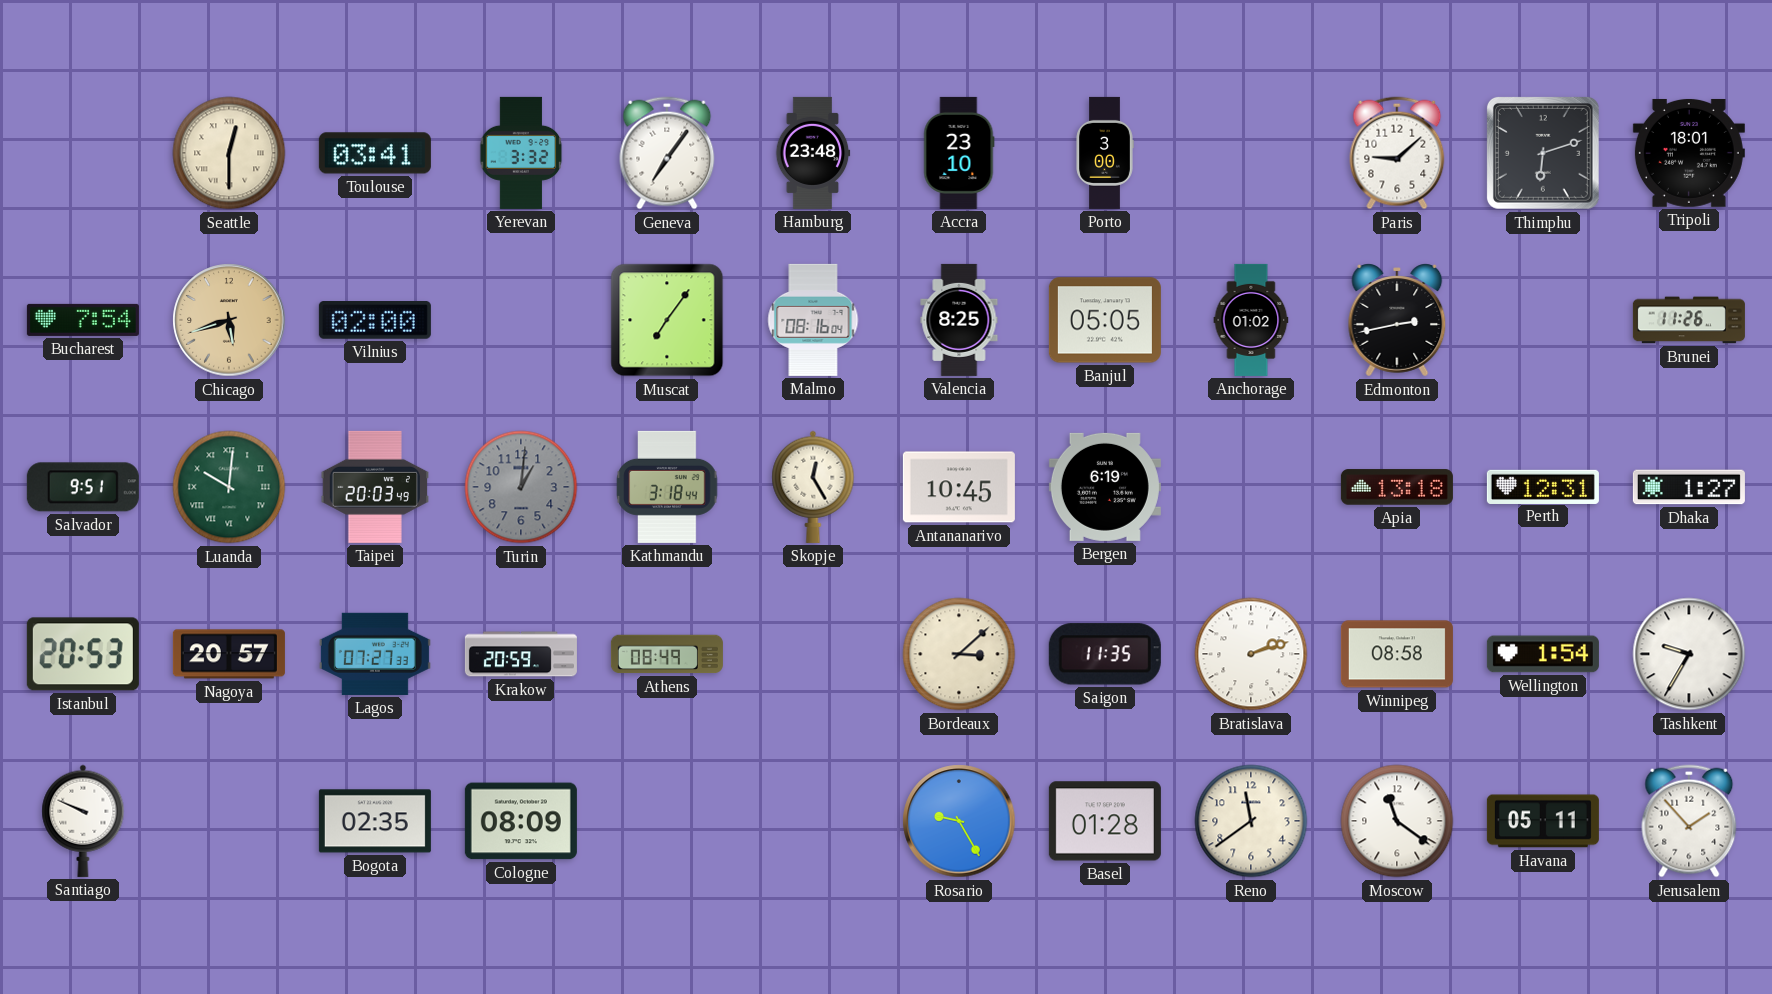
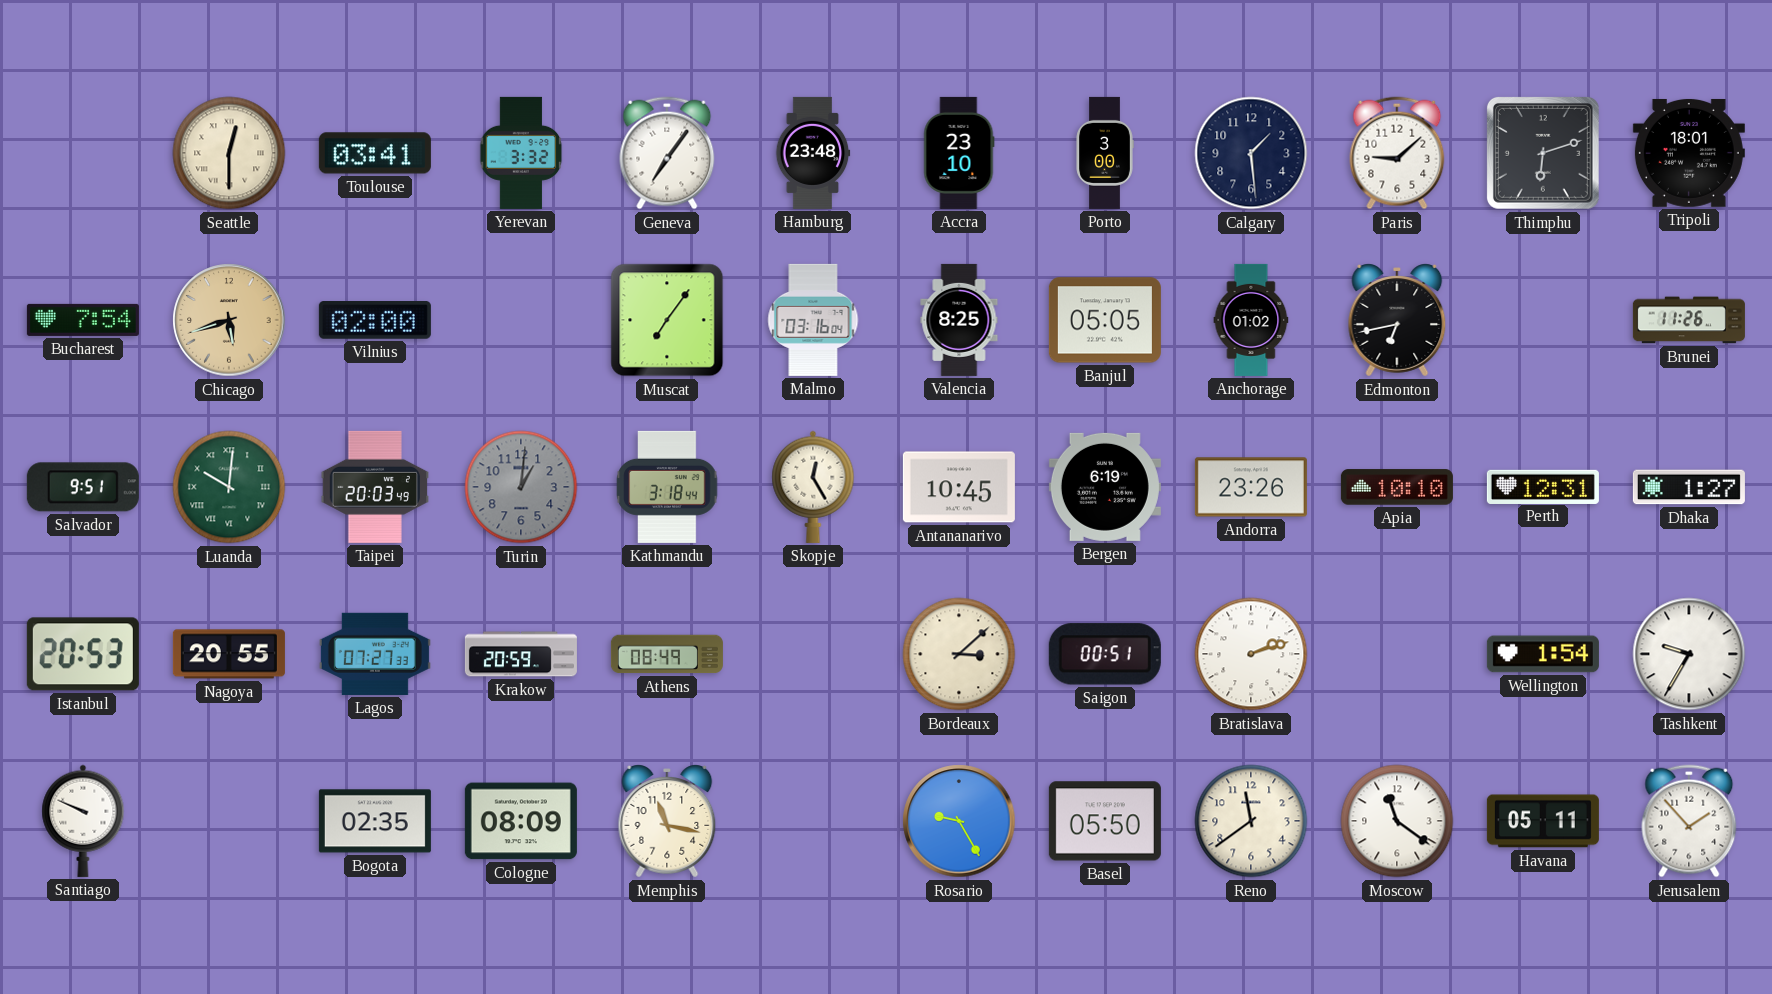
Calgary: none -> 1:29 (1251, 153)
Malmo: 08:16 -> 03:16 (813, 320)
Edmonton: 2:43 -> 6:43 (1397, 320)
Andorra: none -> 23:26 (1251, 487)
Apia: 13:18 -> 10:10 (1397, 487)
Nagoya: 20:57 -> 20:55 (229, 654)
Saigon: 11:35 -> 00:51 (1105, 654)
Winnipeg: 08:58 -> none (1397, 654)
Memphis: none -> 11:17 (667, 821)
Basel: 01:28 -> 05:50 (1105, 821)
